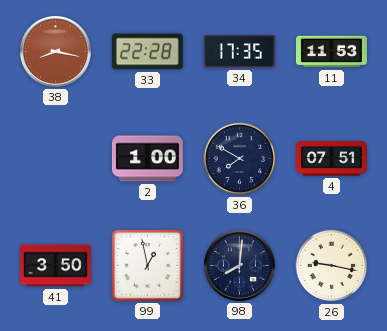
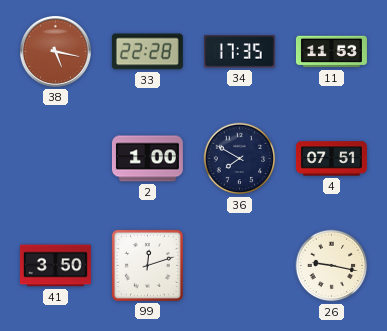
38: 8:17 -> 5:17 (55, 51)
99: 12:58 -> 12:12 (147, 265)
98: 8:01 -> none (239, 265)
